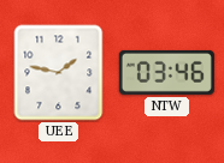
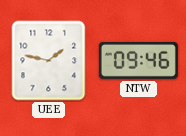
NTW: 03:46 -> 09:46 (138, 60)
